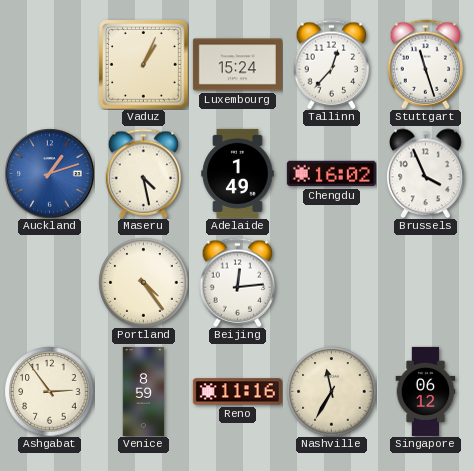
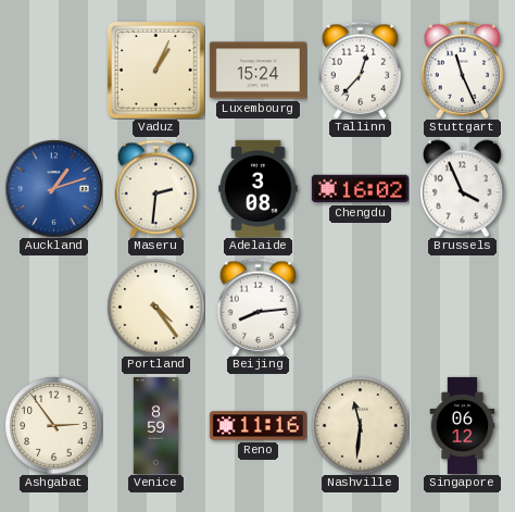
Stuttgart: 11:27 -> 11:26 (463, 70)
Maseru: 4:28 -> 2:31 (156, 188)
Adelaide: 1:49 -> 3:08 (259, 188)
Beijing: 12:14 -> 8:14 (259, 307)
Nashville: 11:35 -> 11:31 (360, 425)
